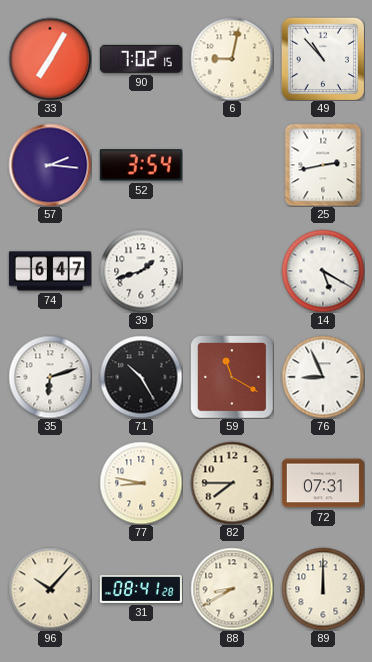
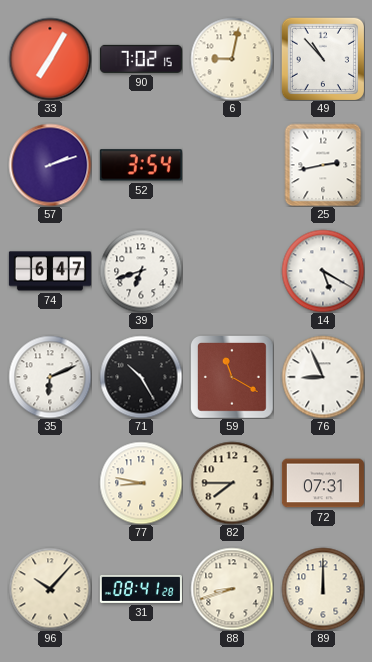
57: 2:16 -> 2:12 (50, 165)
39: 1:42 -> 6:42 (141, 271)
35: 6:12 -> 6:11 (50, 377)
88: 8:40 -> 8:42 (232, 589)
